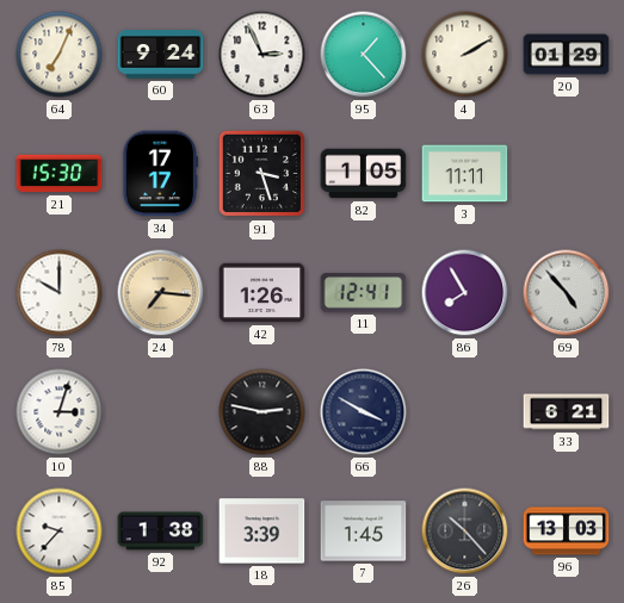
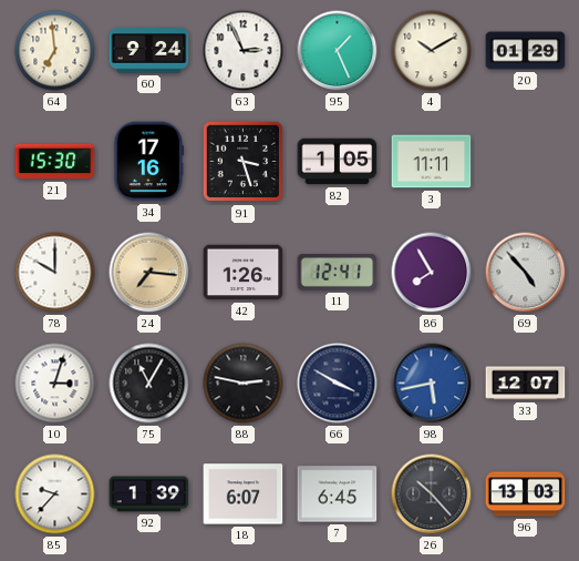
64: 7:04 -> 6:59 (55, 51)
95: 1:23 -> 1:26 (338, 51)
4: 2:10 -> 10:10 (432, 51)
34: 17:17 -> 17:16 (149, 162)
75: none -> 11:05 (149, 384)
98: none -> 5:43 (432, 384)
33: 6:21 -> 12:07 (526, 384)
92: 1:38 -> 1:39 (149, 494)
18: 3:39 -> 6:07 (244, 494)
7: 1:45 -> 6:45 (338, 494)
